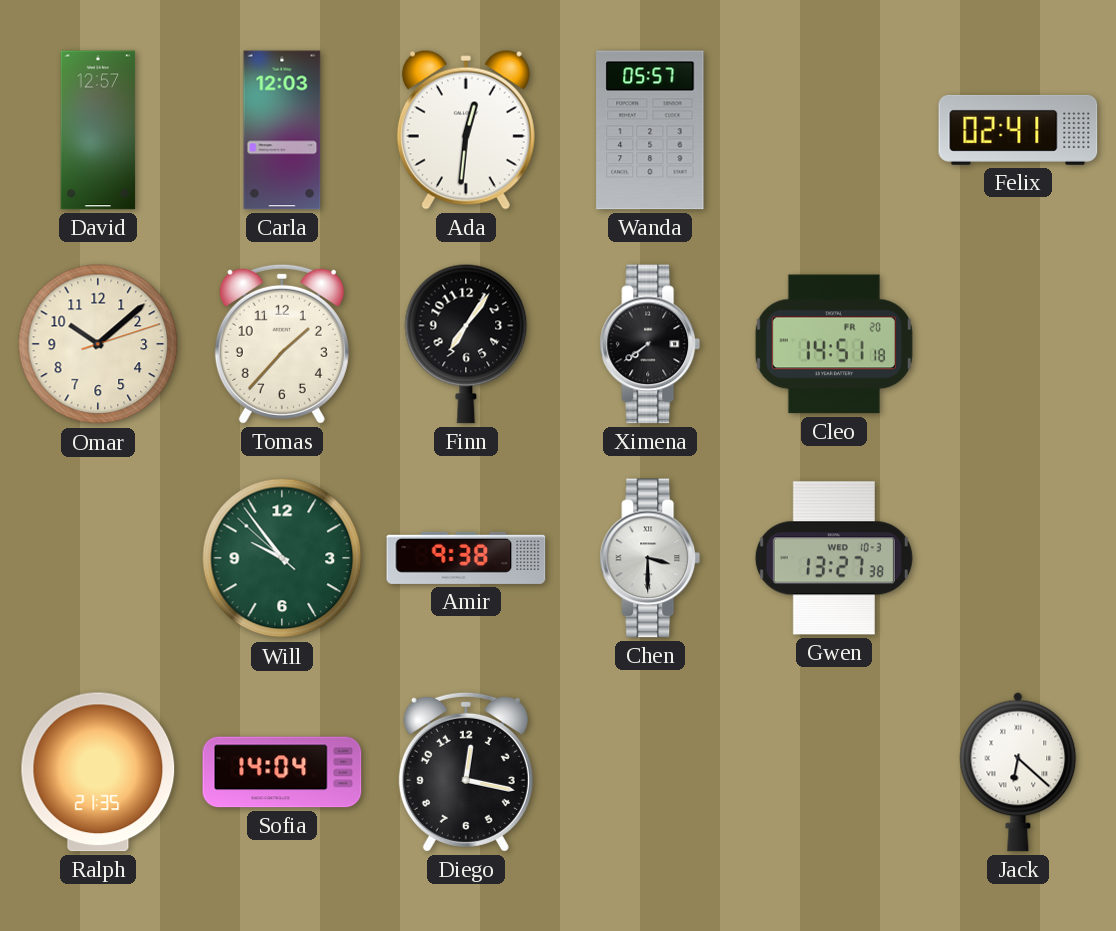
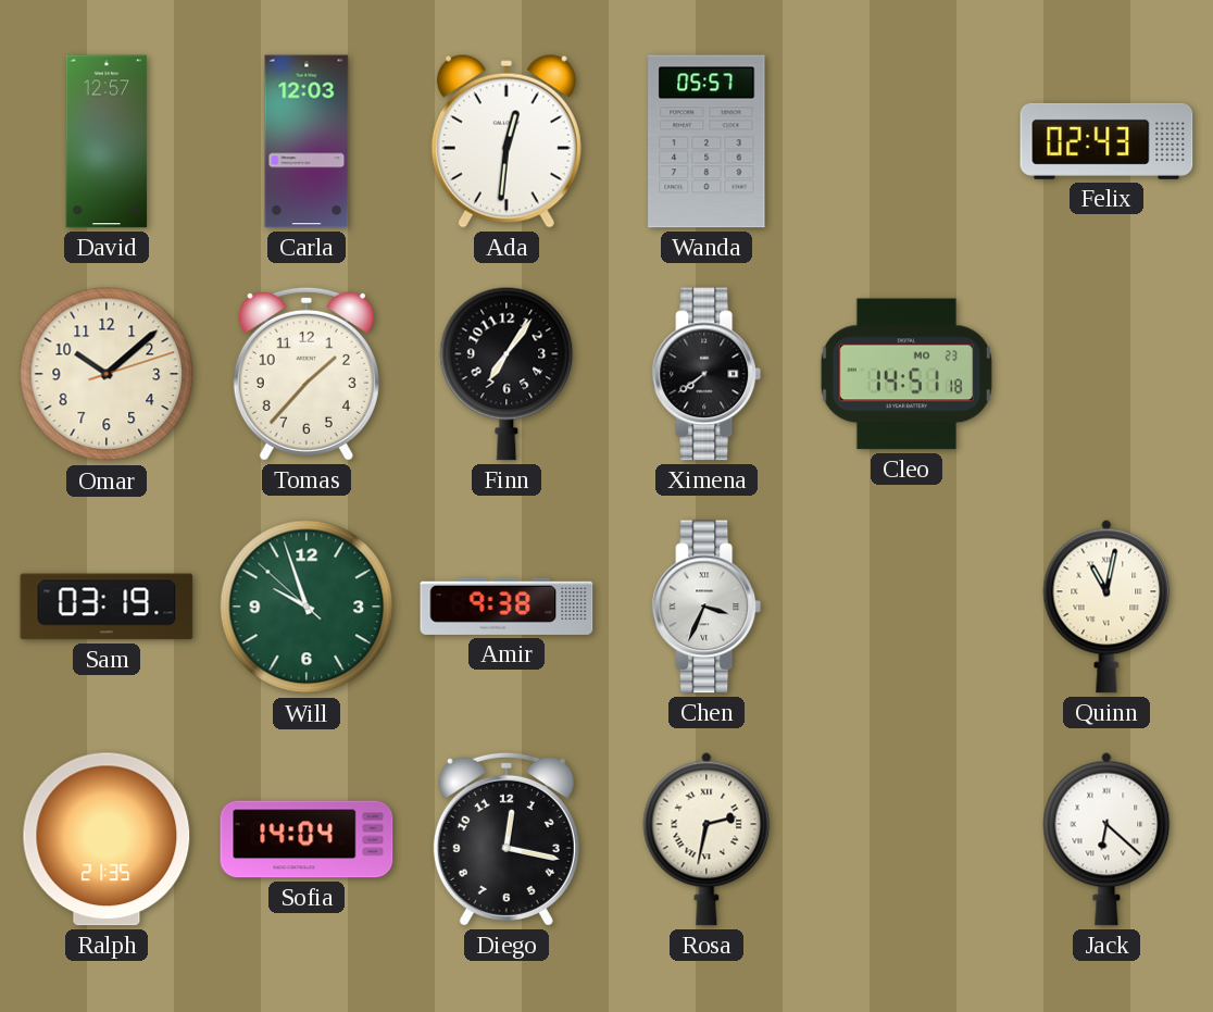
Felix: 02:41 -> 02:43 (1106, 141)
Cleo date: FR 20 -> MO 23 (906, 374)
Sam: none -> 03:19 (107, 607)
Will: 9:53 -> 9:56 (307, 607)
Chen: 3:30 -> 3:34 (706, 607)
Gwen: 13:27 -> none (834, 558)
Quinn: none -> 11:02 (1106, 607)
Rosa: none -> 2:32 (706, 839)
